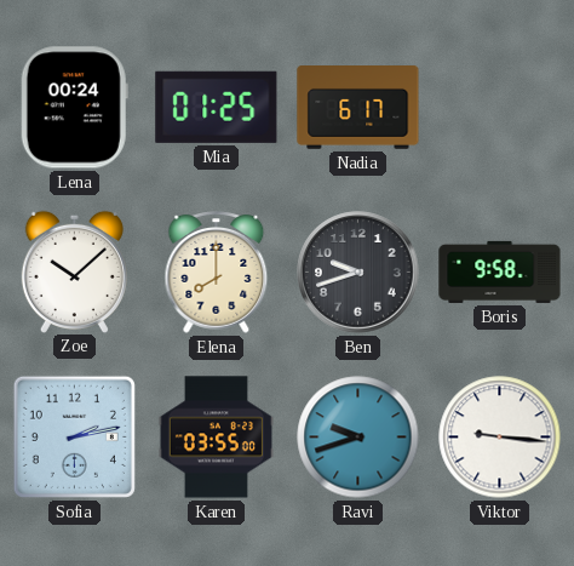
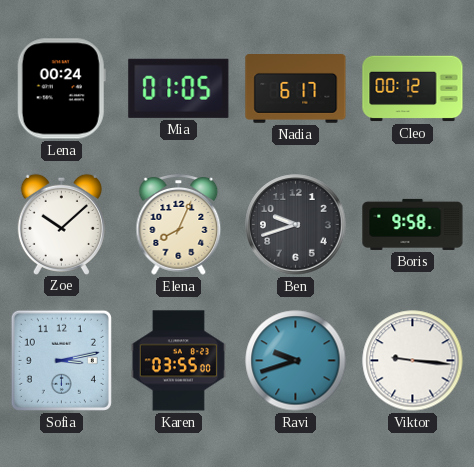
Mia: 01:25 -> 01:05 (179, 88)
Cleo: none -> 00:12 (413, 89)
Elena: 8:00 -> 8:04 (179, 225)
Sofia: 2:13 -> 3:13 (61, 360)
